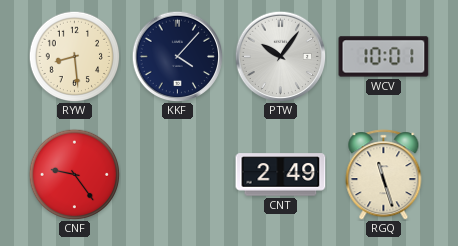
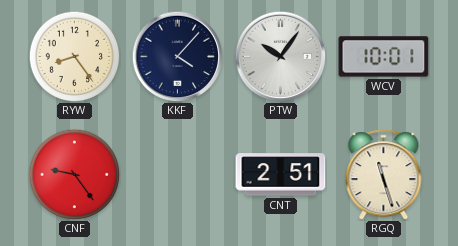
RYW: 8:29 -> 8:24 (74, 56)
CNT: 2:49 -> 2:51 (281, 175)
